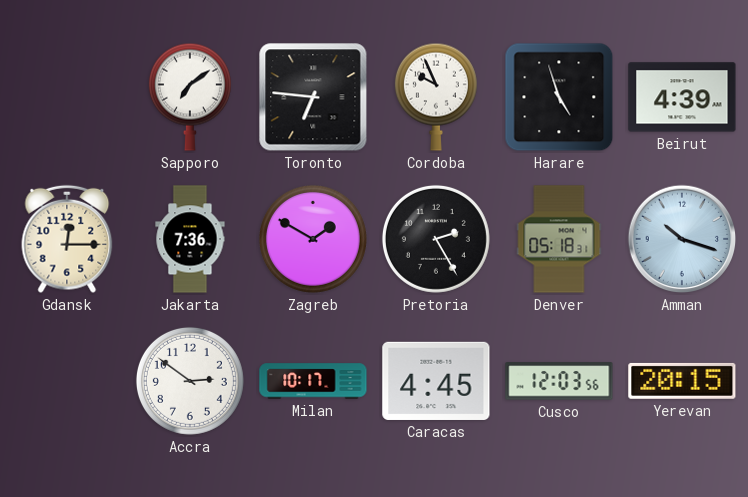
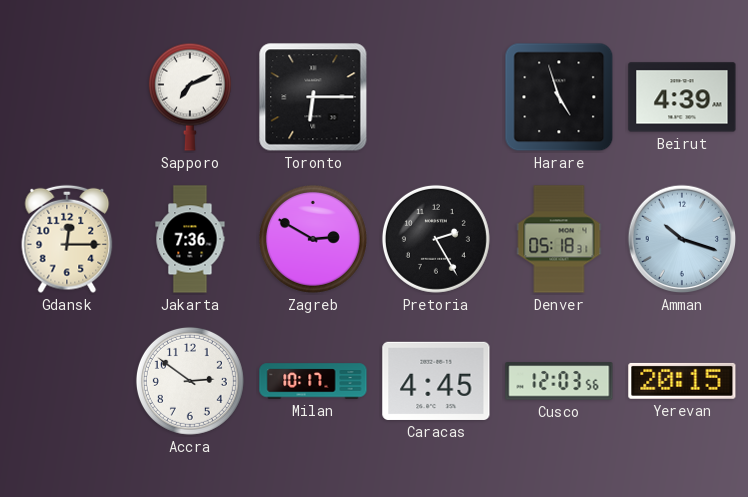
Sapporo: 7:09 -> 7:11 (190, 97)
Toronto: 6:46 -> 6:15 (313, 97)
Cordoba: 9:56 -> none (436, 97)
Zagreb: 1:50 -> 2:50 (313, 239)
